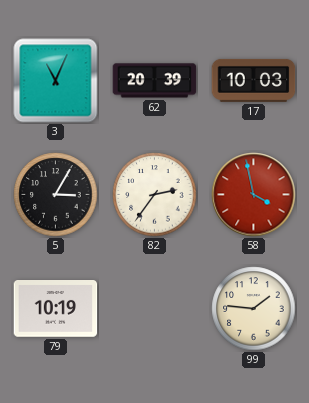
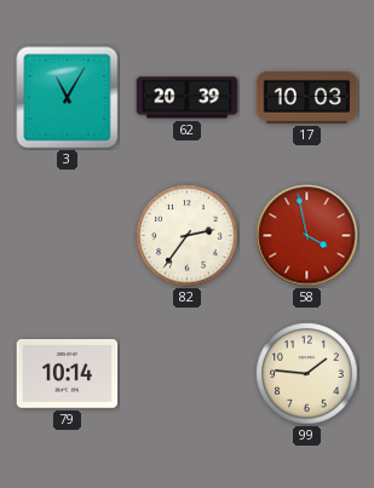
3: 11:04 -> 11:05 (68, 98)
5: 3:05 -> none (56, 195)
79: 10:19 -> 10:14 (68, 374)
